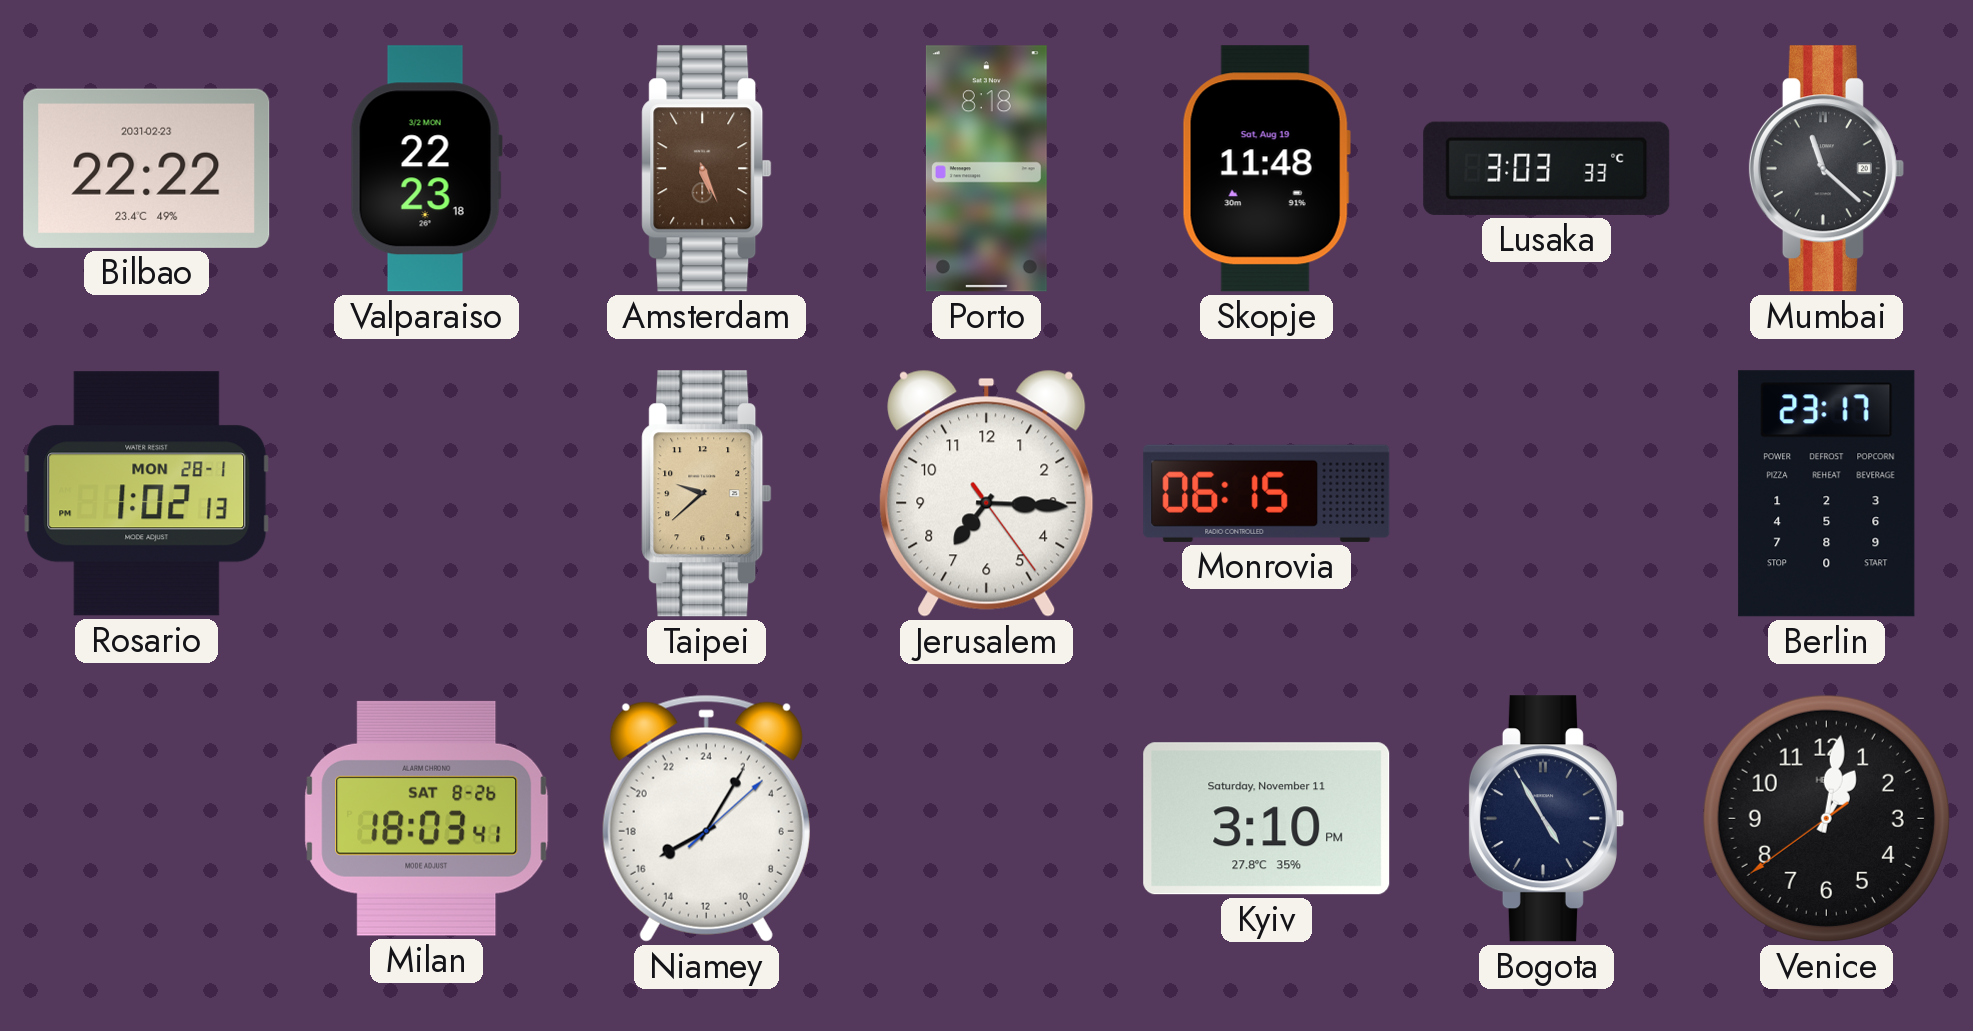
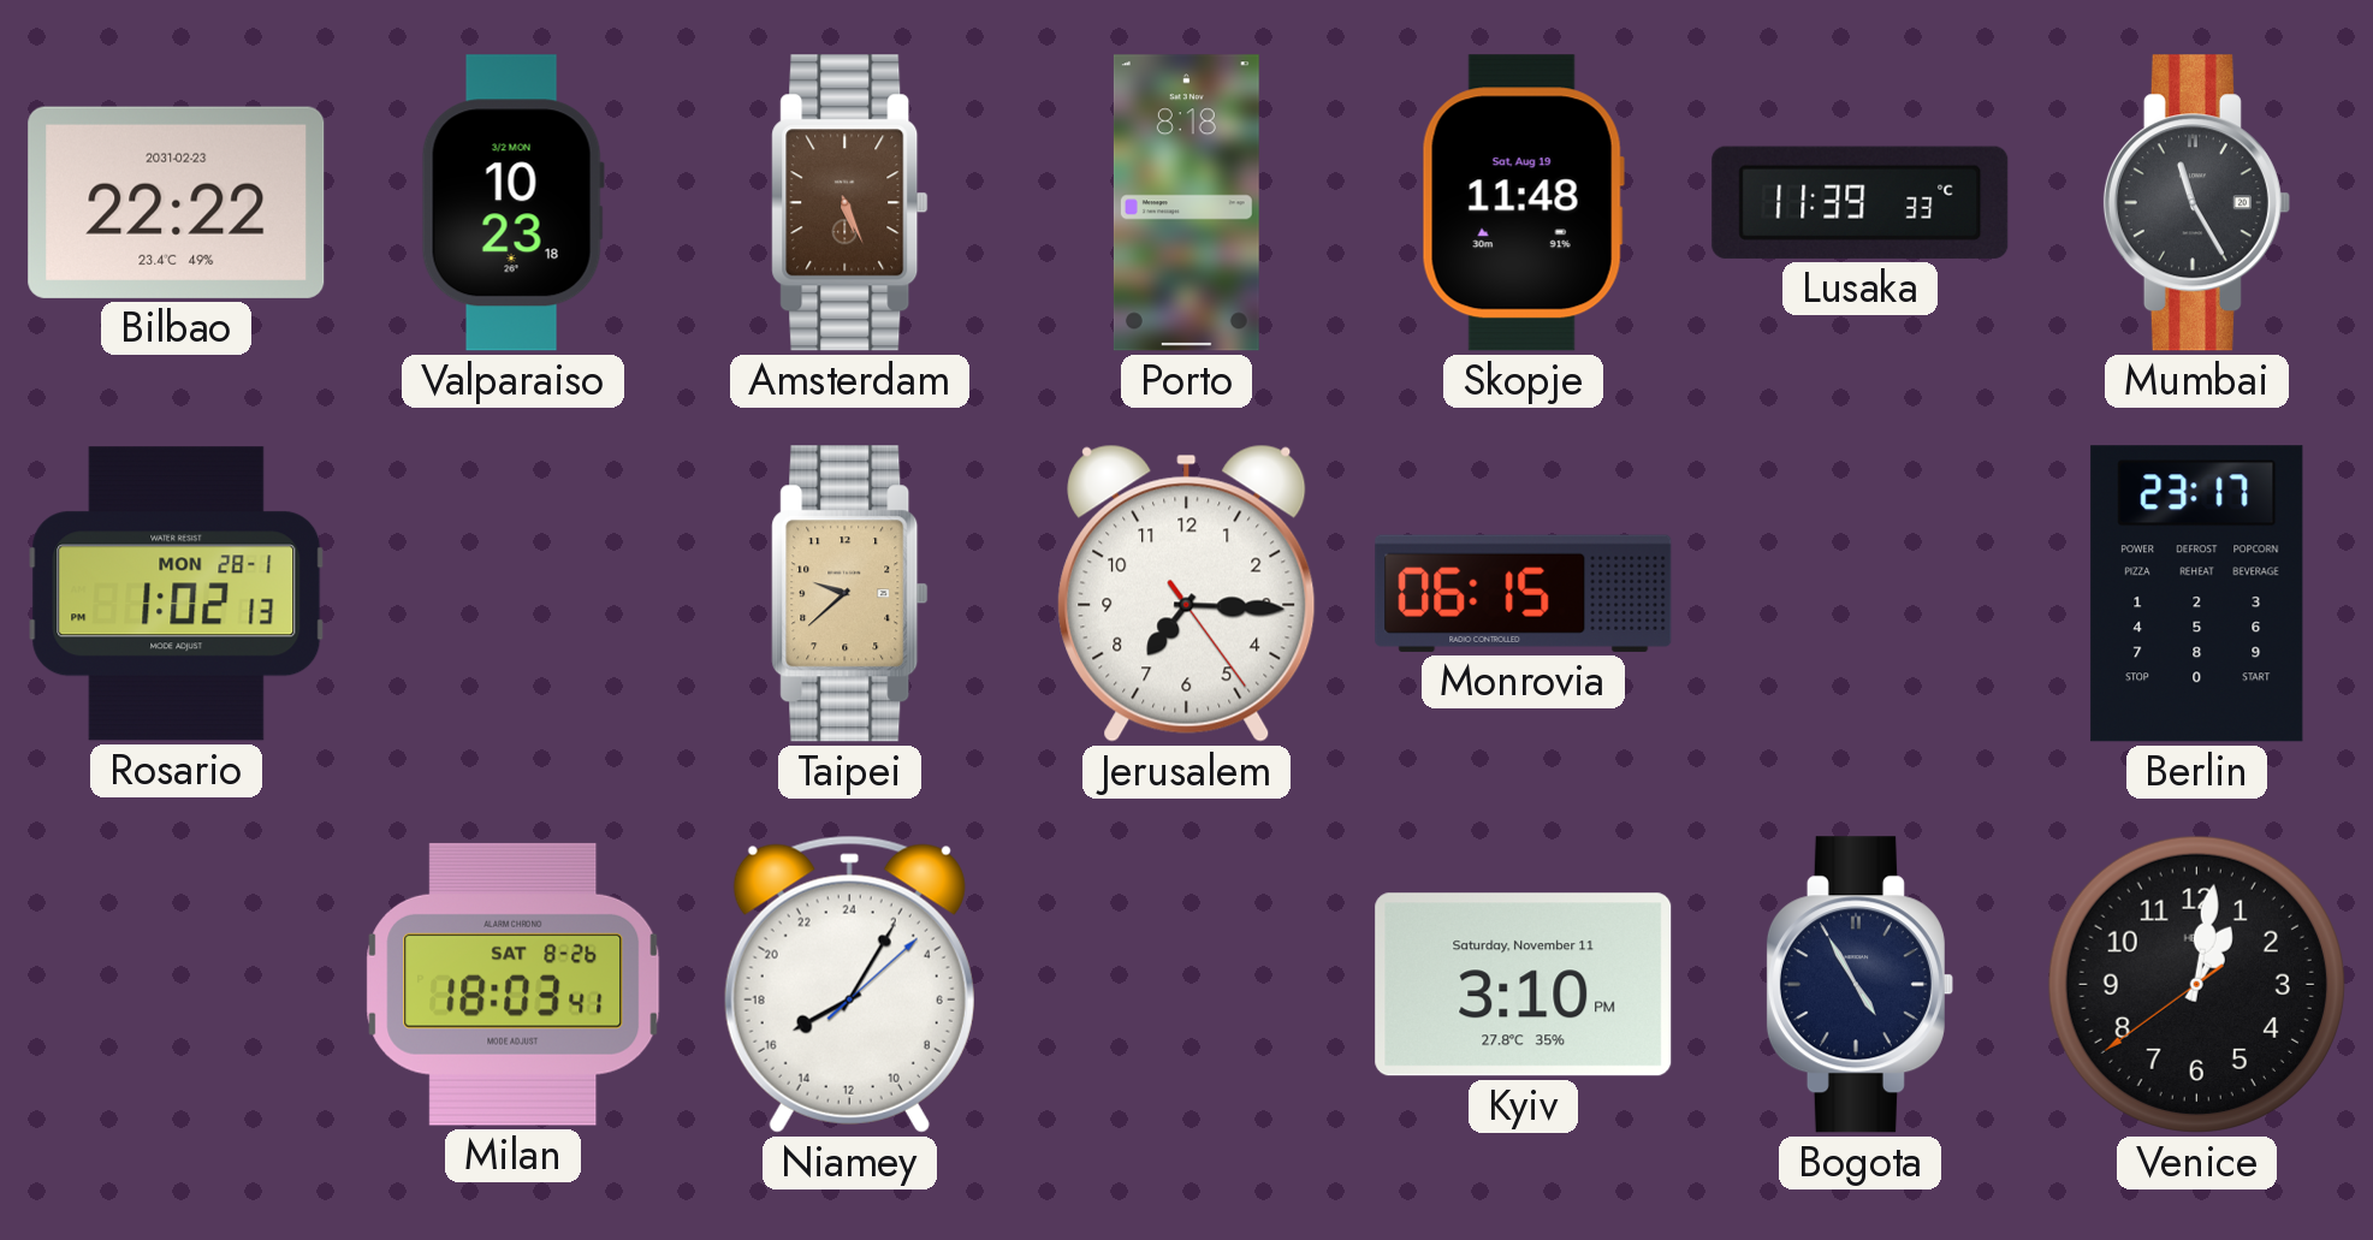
Valparaiso: 22:23 -> 10:23 (512, 203)
Lusaka: 3:03 -> 11:39 (1861, 202)
Mumbai: 11:22 -> 11:25 (2196, 203)
